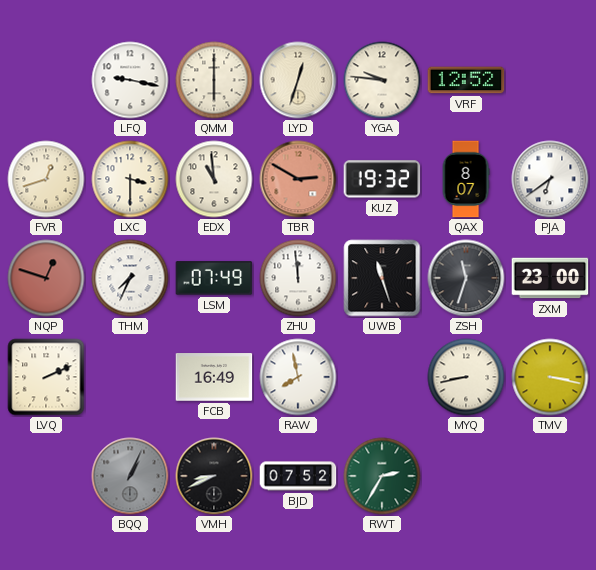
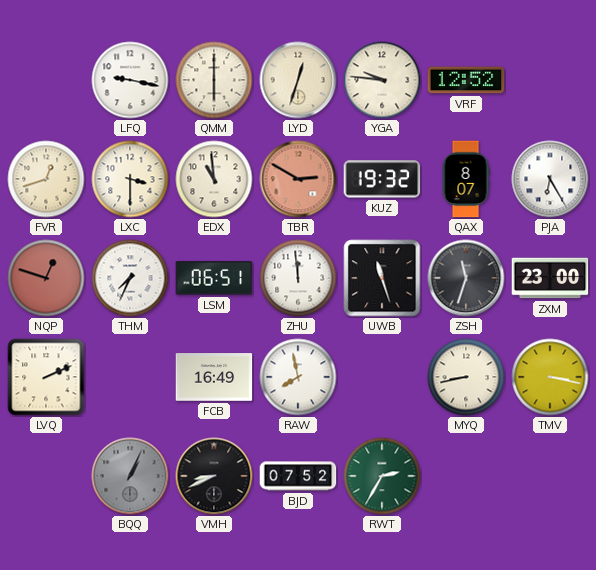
PJA: 6:39 -> 6:25 (550, 179)
LSM: 07:49 -> 06:51 (214, 278)
